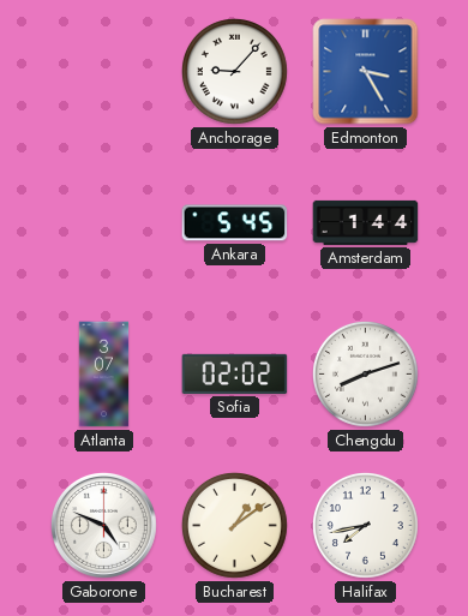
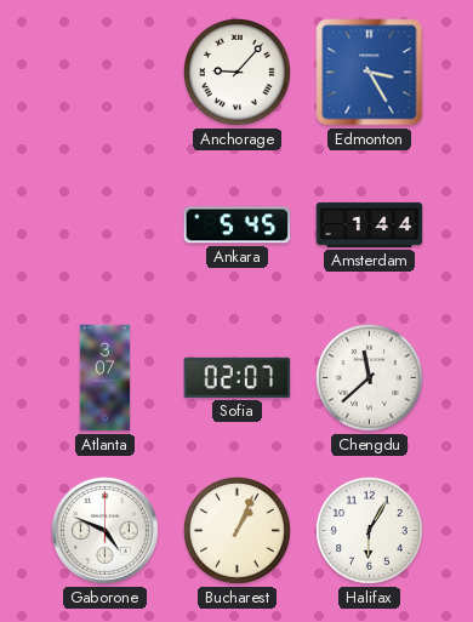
Sofia: 02:02 -> 02:07 (238, 377)
Chengdu: 8:12 -> 11:38 (369, 377)
Bucharest: 1:09 -> 1:04 (236, 530)
Halifax: 7:43 -> 6:05 (369, 530)
